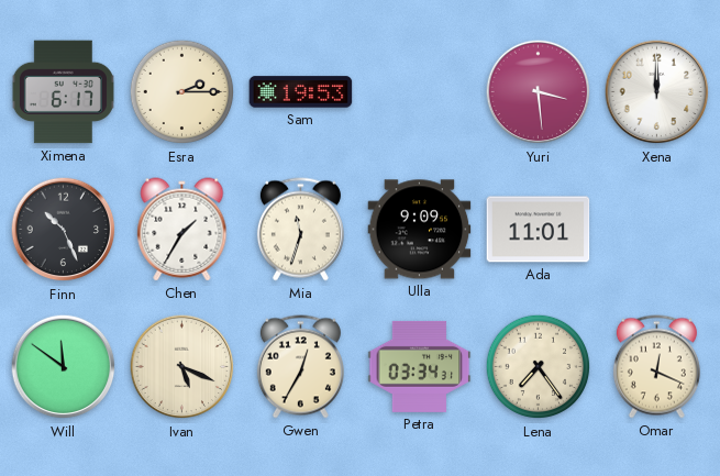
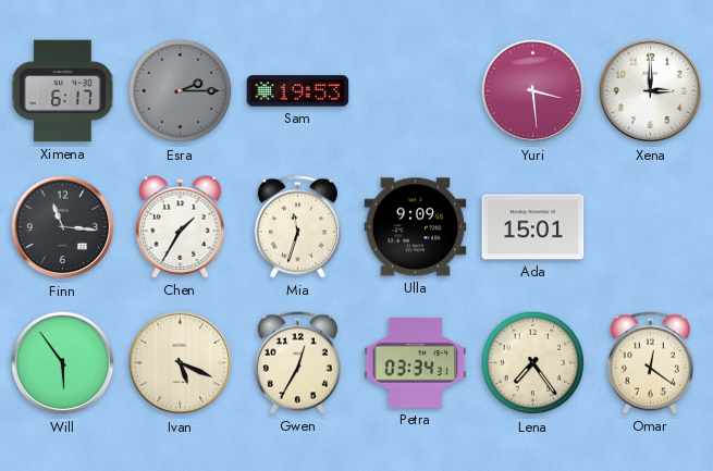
Esra dial: cream -> grey (181, 91)
Xena: 12:00 -> 3:00 (651, 91)
Finn: 10:26 -> 11:16 (63, 227)
Ada: 11:01 -> 15:01 (533, 227)
Will: 11:51 -> 5:54 (63, 363)
Omar: 12:19 -> 12:21 (650, 363)
